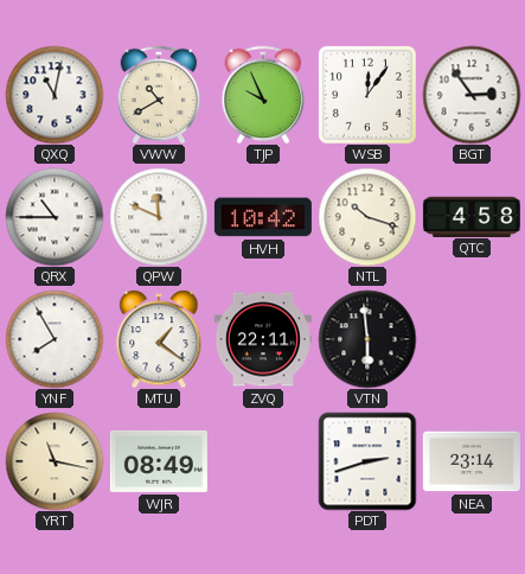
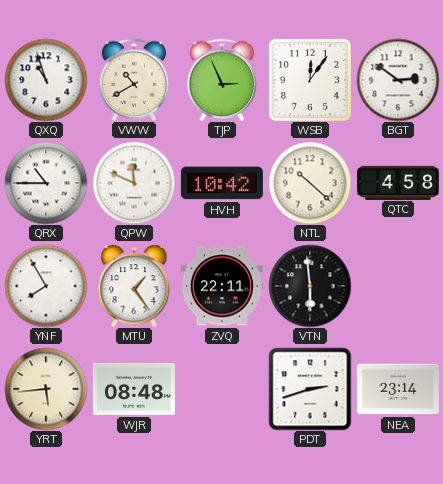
QXQ: 11:02 -> 10:57 (46, 80)
TJP: 9:56 -> 2:56 (222, 80)
BGT: 2:54 -> 2:51 (398, 80)
NTL: 10:18 -> 10:22 (310, 183)
MTU: 1:21 -> 1:24 (134, 286)
YRT: 11:17 -> 5:44 (46, 389)
WJR: 08:49 -> 08:48 (134, 389)
